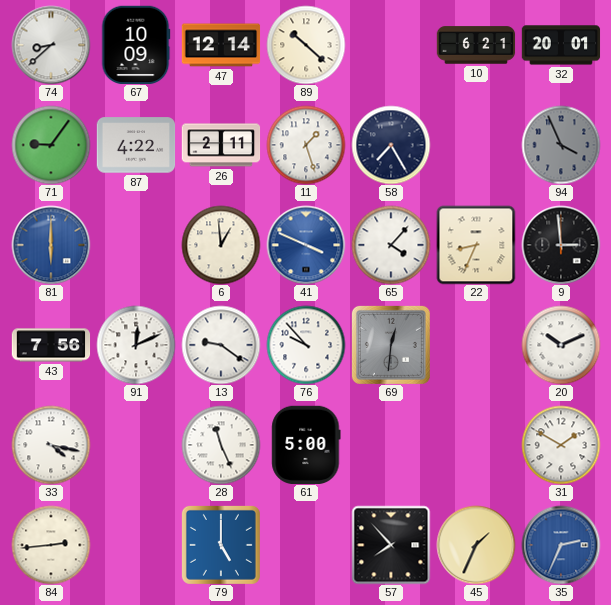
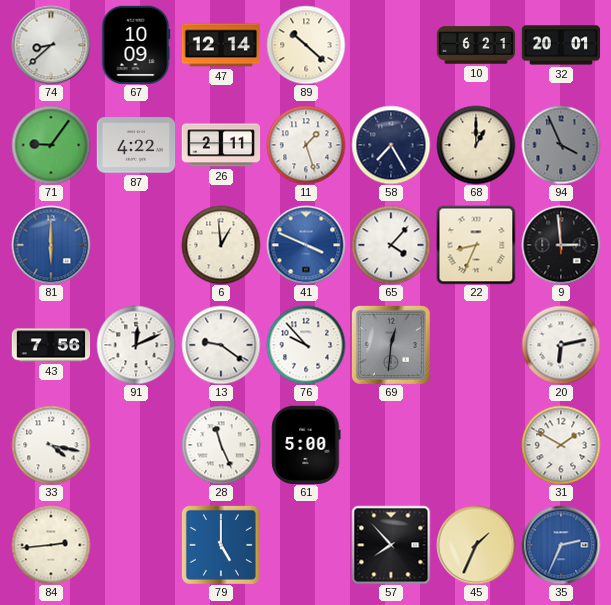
68: none -> 1:00 (476, 145)
20: 10:11 -> 6:13 (561, 345)
